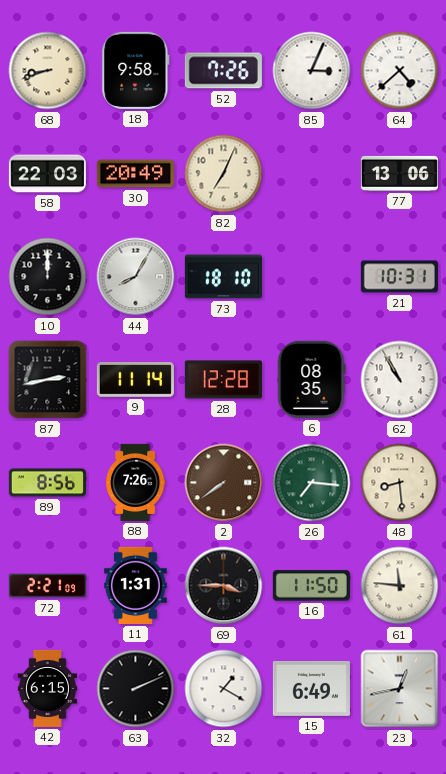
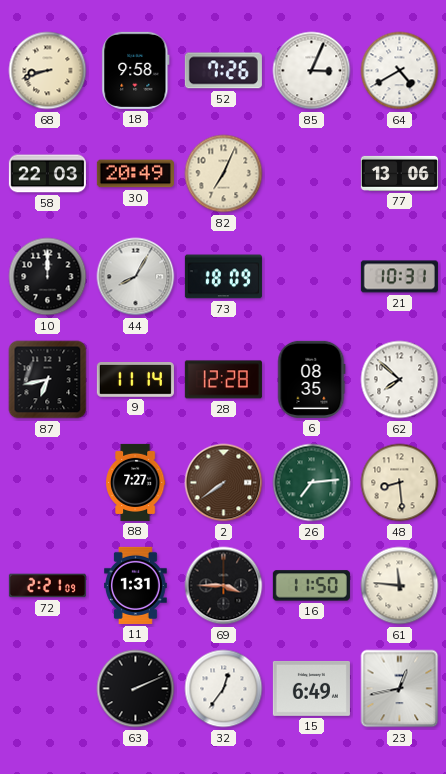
64: 4:38 -> 4:40 (400, 71)
73: 18:10 -> 18:09 (223, 277)
87: 2:43 -> 6:43 (48, 380)
62: 10:55 -> 7:52 (400, 380)
89: 8:56 -> none (47, 483)
88: 7:26 -> 7:27 (135, 482)
26: 7:16 -> 7:14 (312, 483)
42: 6:15 -> none (48, 688)
32: 1:20 -> 12:36 (224, 689)
